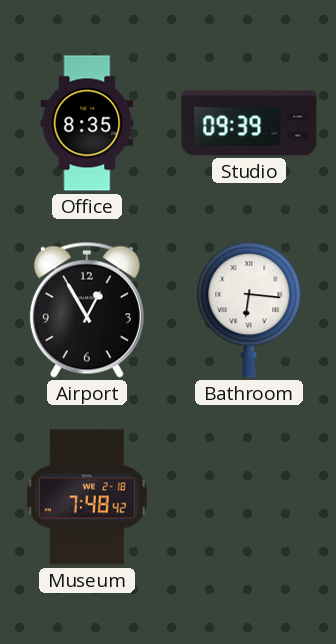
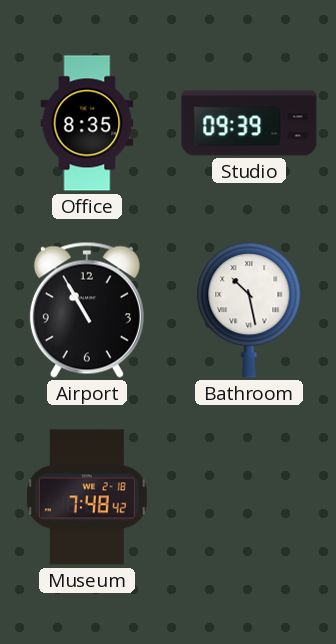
Airport: 12:55 -> 10:55 (87, 310)
Bathroom: 6:16 -> 10:28 (249, 310)
